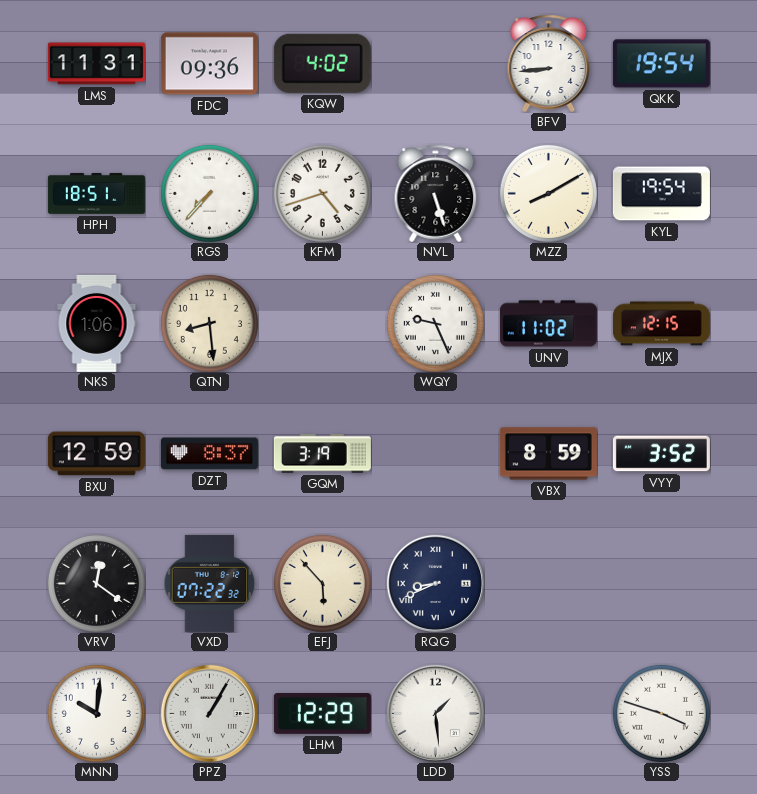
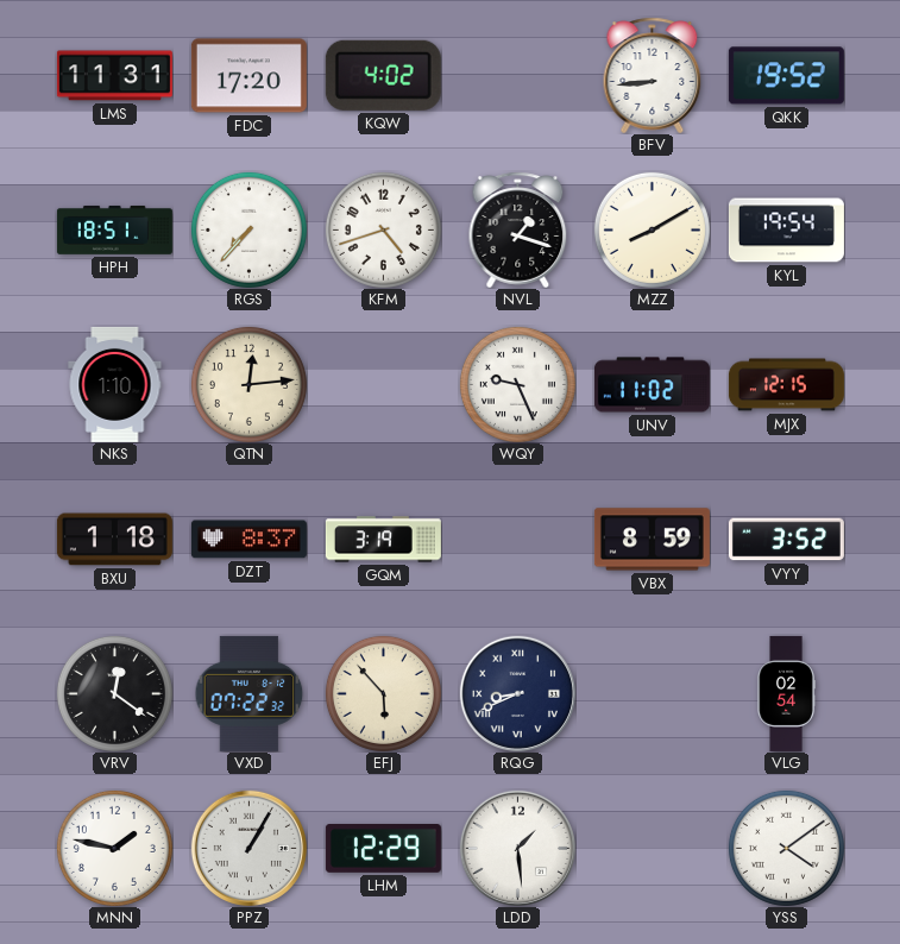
FDC: 09:36 -> 17:20 (248, 76)
QKK: 19:54 -> 19:52 (786, 76)
NVL: 5:27 -> 1:18 (518, 229)
NKS: 1:06 -> 1:10 (115, 384)
QTN: 8:29 -> 12:14 (248, 384)
BXU: 12:59 -> 1:18 (114, 540)
VLG: none -> 02:54 (786, 693)
MNN: 10:01 -> 1:47 (114, 848)
YSS: 3:48 -> 4:09 (786, 848)
